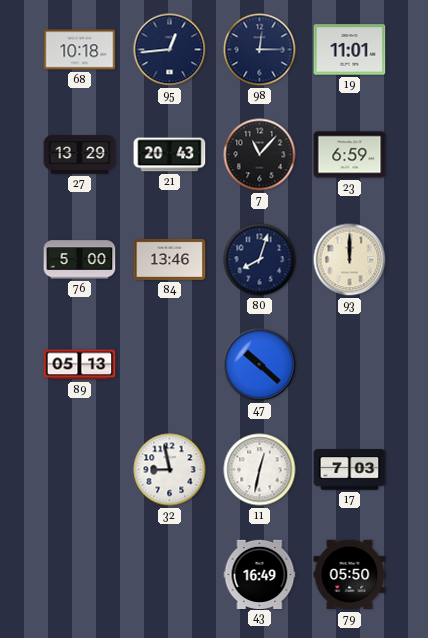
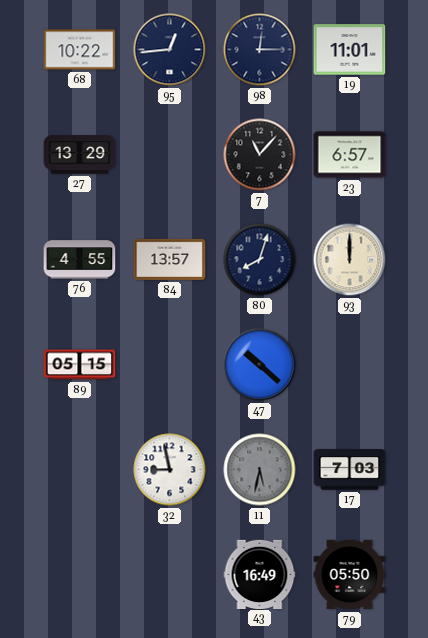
68: 10:18 -> 10:22 (80, 50)
21: 20:43 -> none (170, 155)
23: 6:59 -> 6:57 (350, 155)
76: 5:00 -> 4:55 (80, 260)
84: 13:46 -> 13:57 (170, 259)
89: 05:13 -> 05:15 (80, 365)
11: 12:32 -> 5:32 (260, 470)
11 dial: white -> grey (260, 470)
